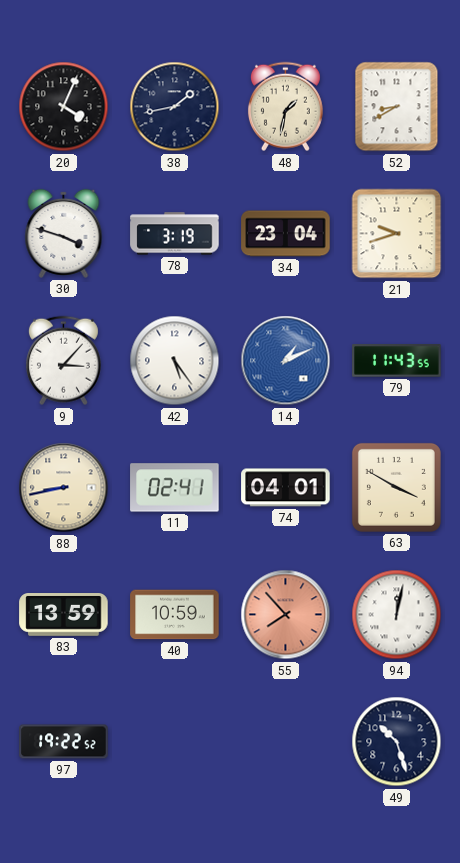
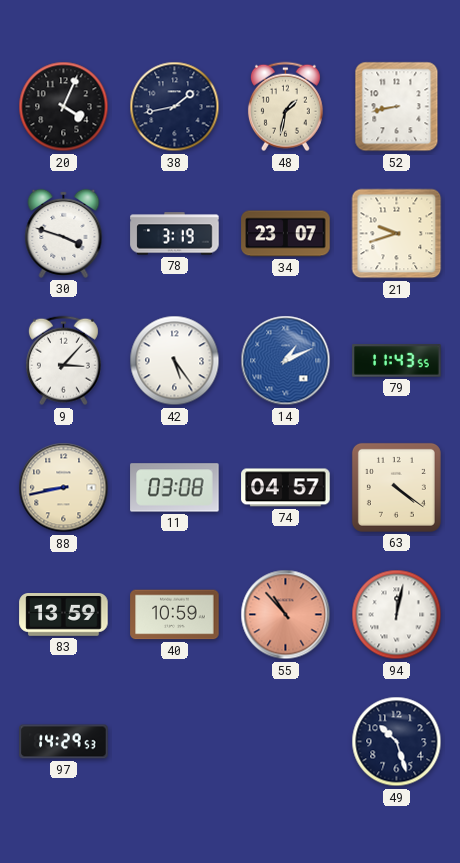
52: 8:40 -> 8:43 (397, 107)
34: 23:04 -> 23:07 (286, 234)
11: 02:41 -> 03:08 (175, 488)
74: 04:01 -> 04:57 (286, 488)
63: 3:50 -> 4:21 (396, 487)
55: 7:53 -> 10:53 (286, 615)
97: 19:22 -> 14:29 (64, 742)
